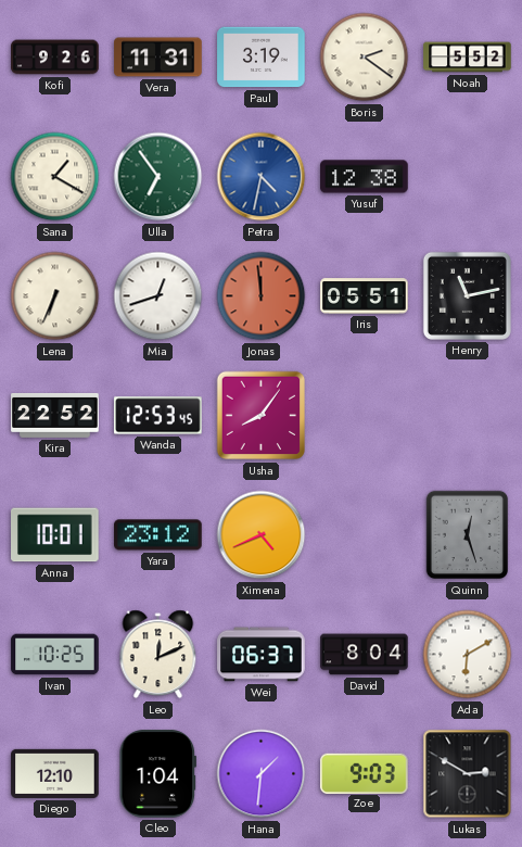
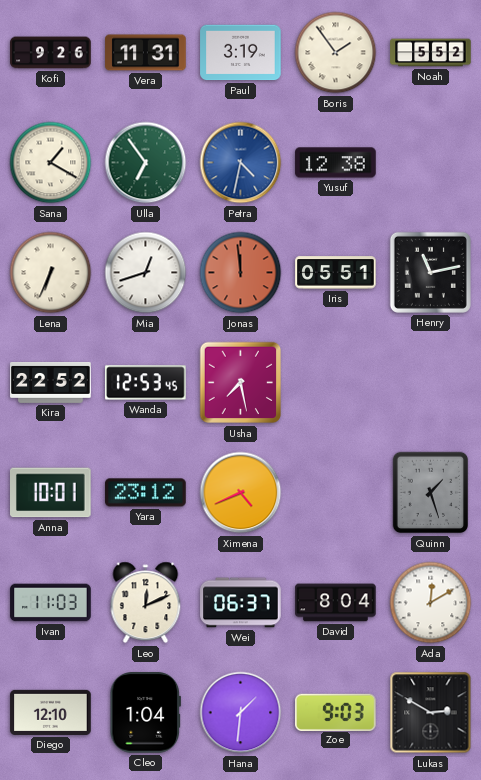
Boris: 2:21 -> 1:54 (336, 53)
Usha: 8:06 -> 7:28 (241, 383)
Quinn: 12:27 -> 1:27 (431, 493)
Ivan: 10:25 -> 11:03 (51, 603)
Ada: 6:10 -> 12:10 (431, 603)
